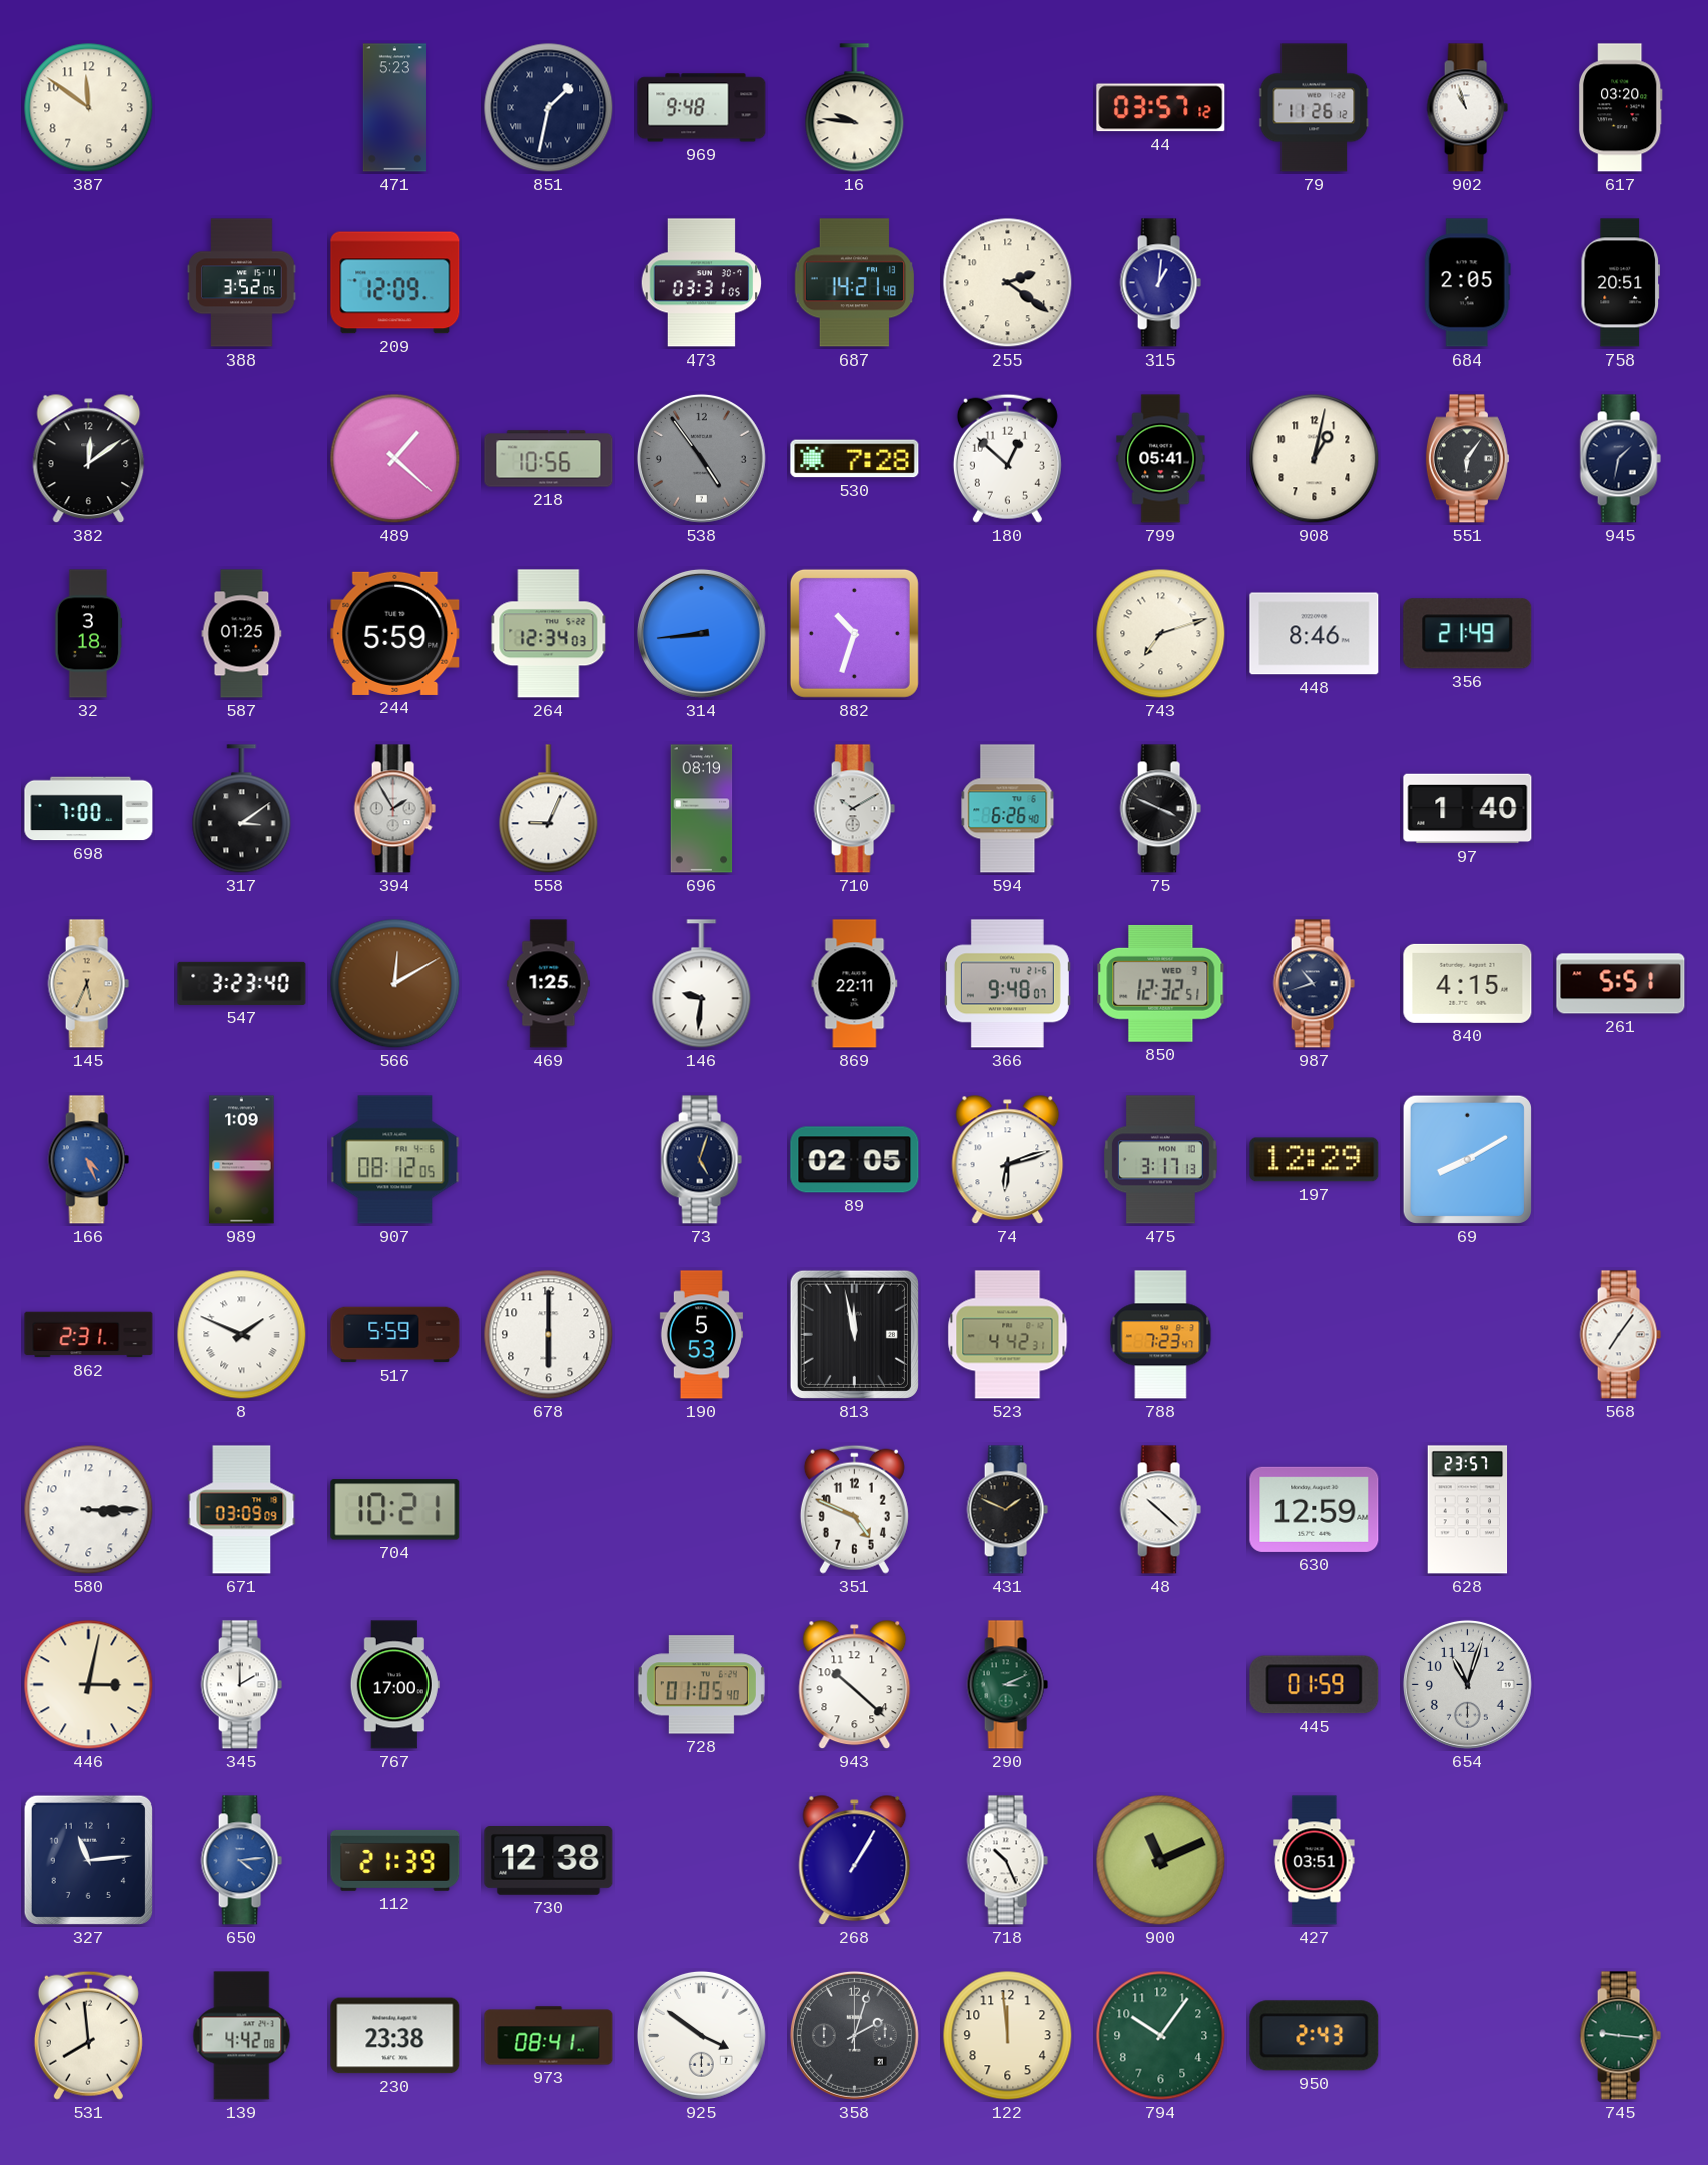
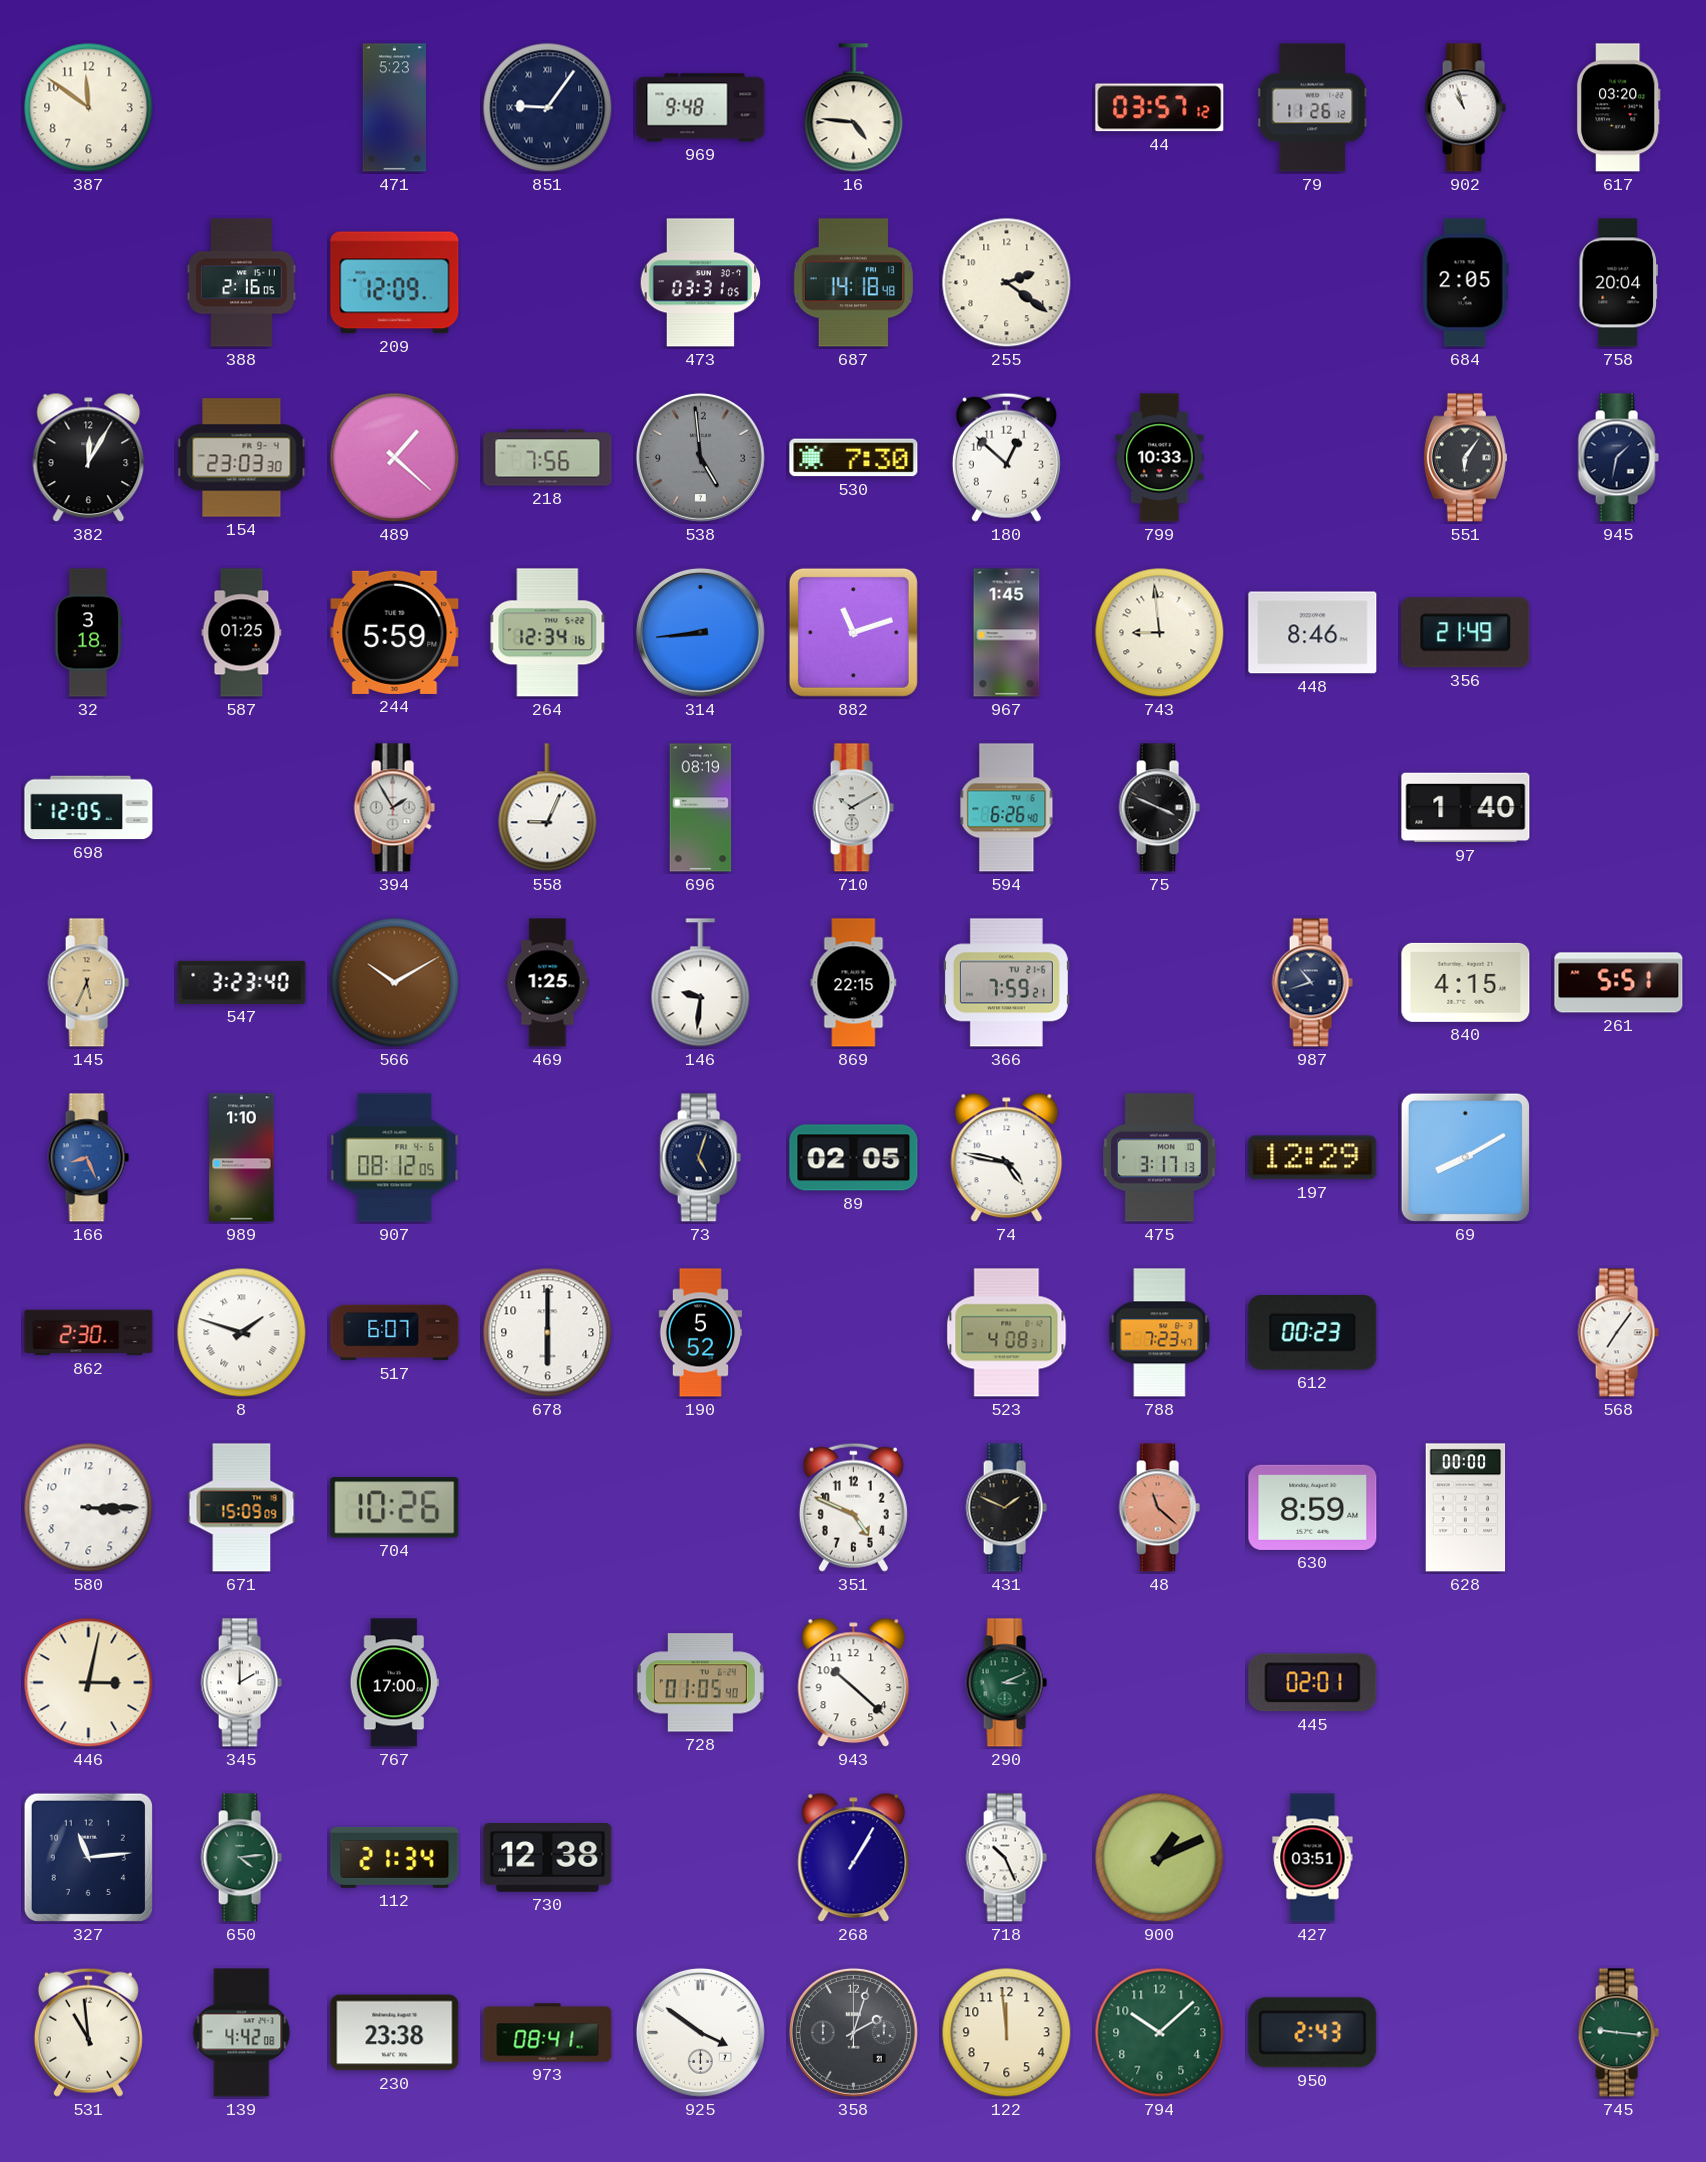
851: 1:32 -> 9:06 (548, 108)
16: 9:46 -> 4:46 (854, 108)
388: 3:52 -> 2:16 (242, 283)
687: 14:21 -> 14:18 (853, 283)
315: 1:01 -> none (1160, 283)
758: 20:51 -> 20:04 (1618, 283)
382: 12:09 -> 12:05 (89, 458)
154: none -> 23:03 (242, 458)
218: 10:56 -> 7:56 (548, 458)
538: 4:54 -> 4:59 (700, 457)
530: 7:28 -> 7:30 (854, 458)
799: 05:41 -> 10:33 (1160, 458)
908: 1:02 -> none (1315, 459)
264: 12:34:03 -> 12:34:16 (548, 633)
882: 10:33 -> 11:12 (853, 632)
967: none -> 1:45 (1007, 633)
743: 7:12 -> 8:59 (1160, 633)
698: 7:00 -> 12:05 (89, 808)
317: 3:09 -> none (242, 809)
566: 12:10 -> 10:10 (395, 983)
869: 22:11 -> 22:15 (854, 983)
366: 9:48 -> 7:59 (1006, 983)
850: 12:32 -> none (1161, 983)
166: 4:26 -> 8:26 (88, 1158)
989: 1:09 -> 1:10 (242, 1158)
74: 6:12 -> 4:47 (1007, 1158)
862: 2:31 -> 2:30 (89, 1333)
8: 1:49 -> 1:48 (242, 1333)
517: 5:59 -> 6:07 (395, 1333)
190: 5:53 -> 5:52 (700, 1333)
813: 11:58 -> none (854, 1334)
523: 4:42 -> 4:08 (1007, 1333)
612: none -> 00:23 (1313, 1333)
671: 03:09 -> 15:09 (242, 1508)
704: 10:21 -> 10:26 (395, 1508)
48: 10:22 -> 11:22 (1159, 1508)
48 dial: white -> salmon (1159, 1508)
630: 12:59 -> 8:59 (1313, 1507)
628: 23:57 -> 00:00 (1466, 1508)
445: 01:59 -> 02:01 (1313, 1683)
654: 11:03 -> none (1467, 1684)
650 dial: blue -> green (241, 1858)
112: 21:39 -> 21:34 (395, 1857)
900: 11:11 -> 1:11 (1160, 1858)
531: 7:59 -> 10:59 (88, 2032)
794: 10:06 -> 10:08 (1160, 2033)
